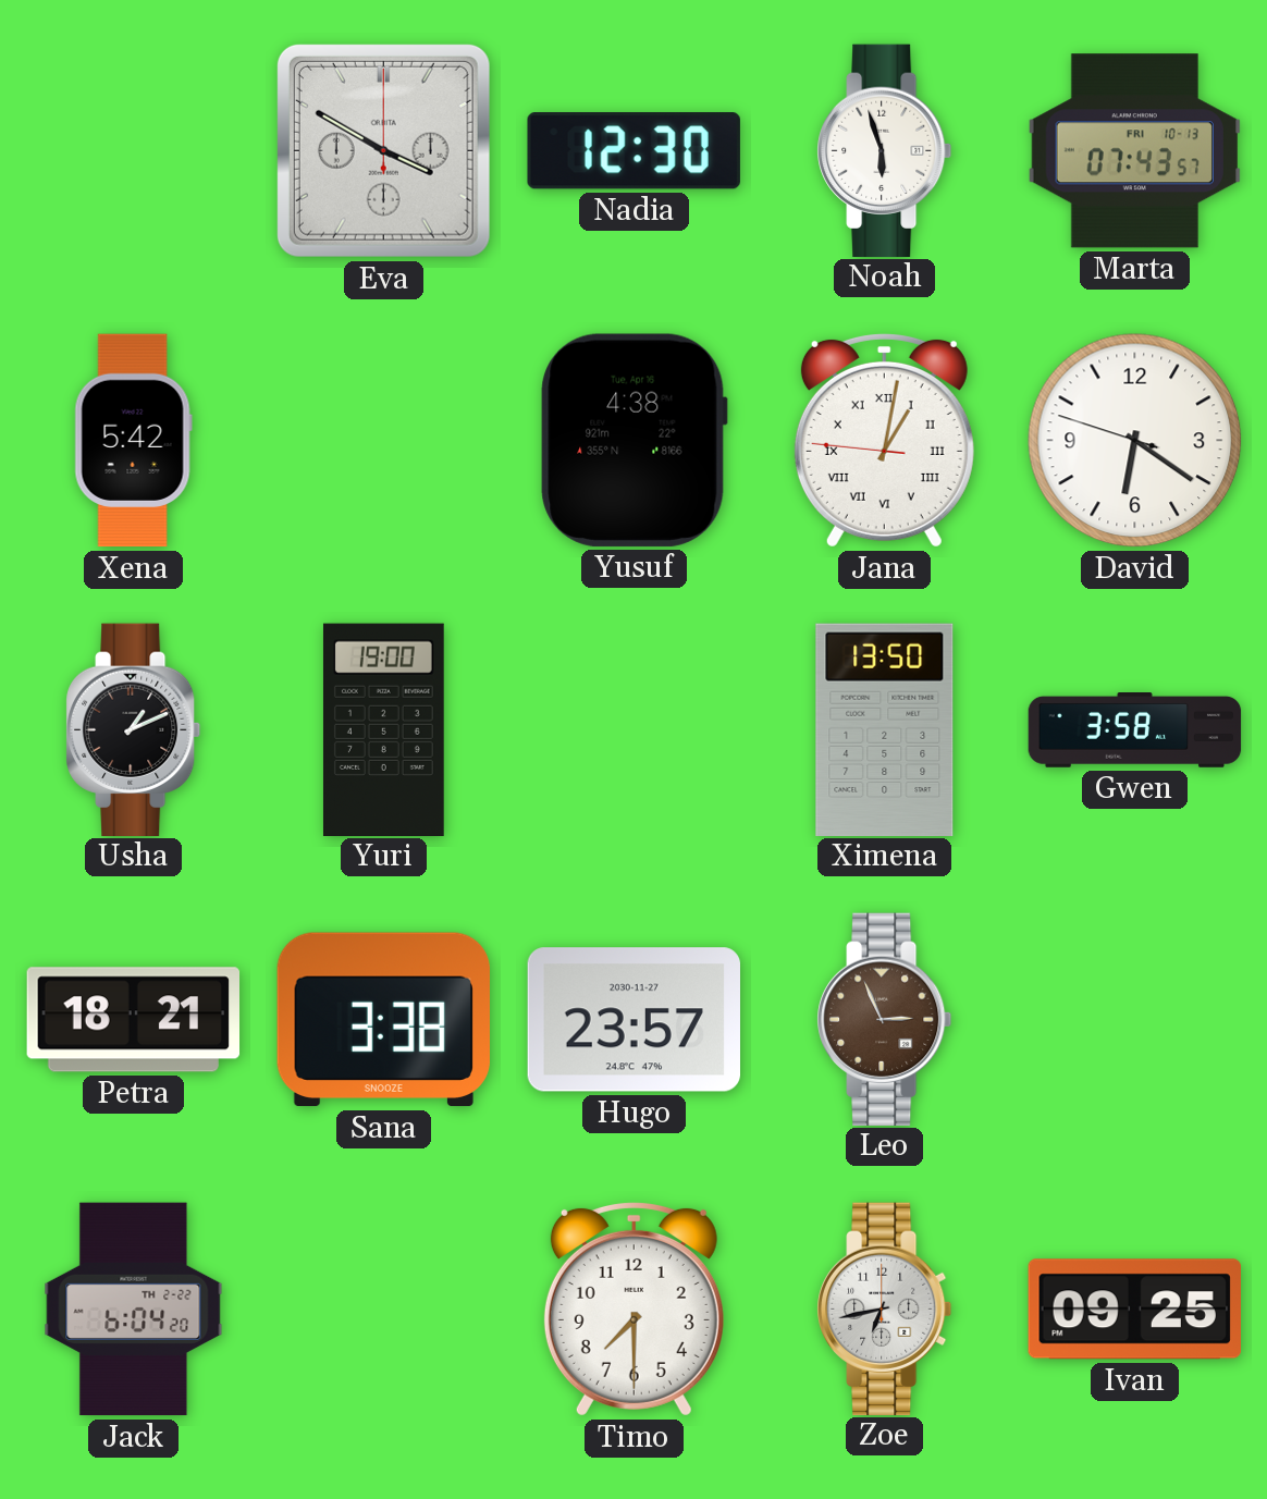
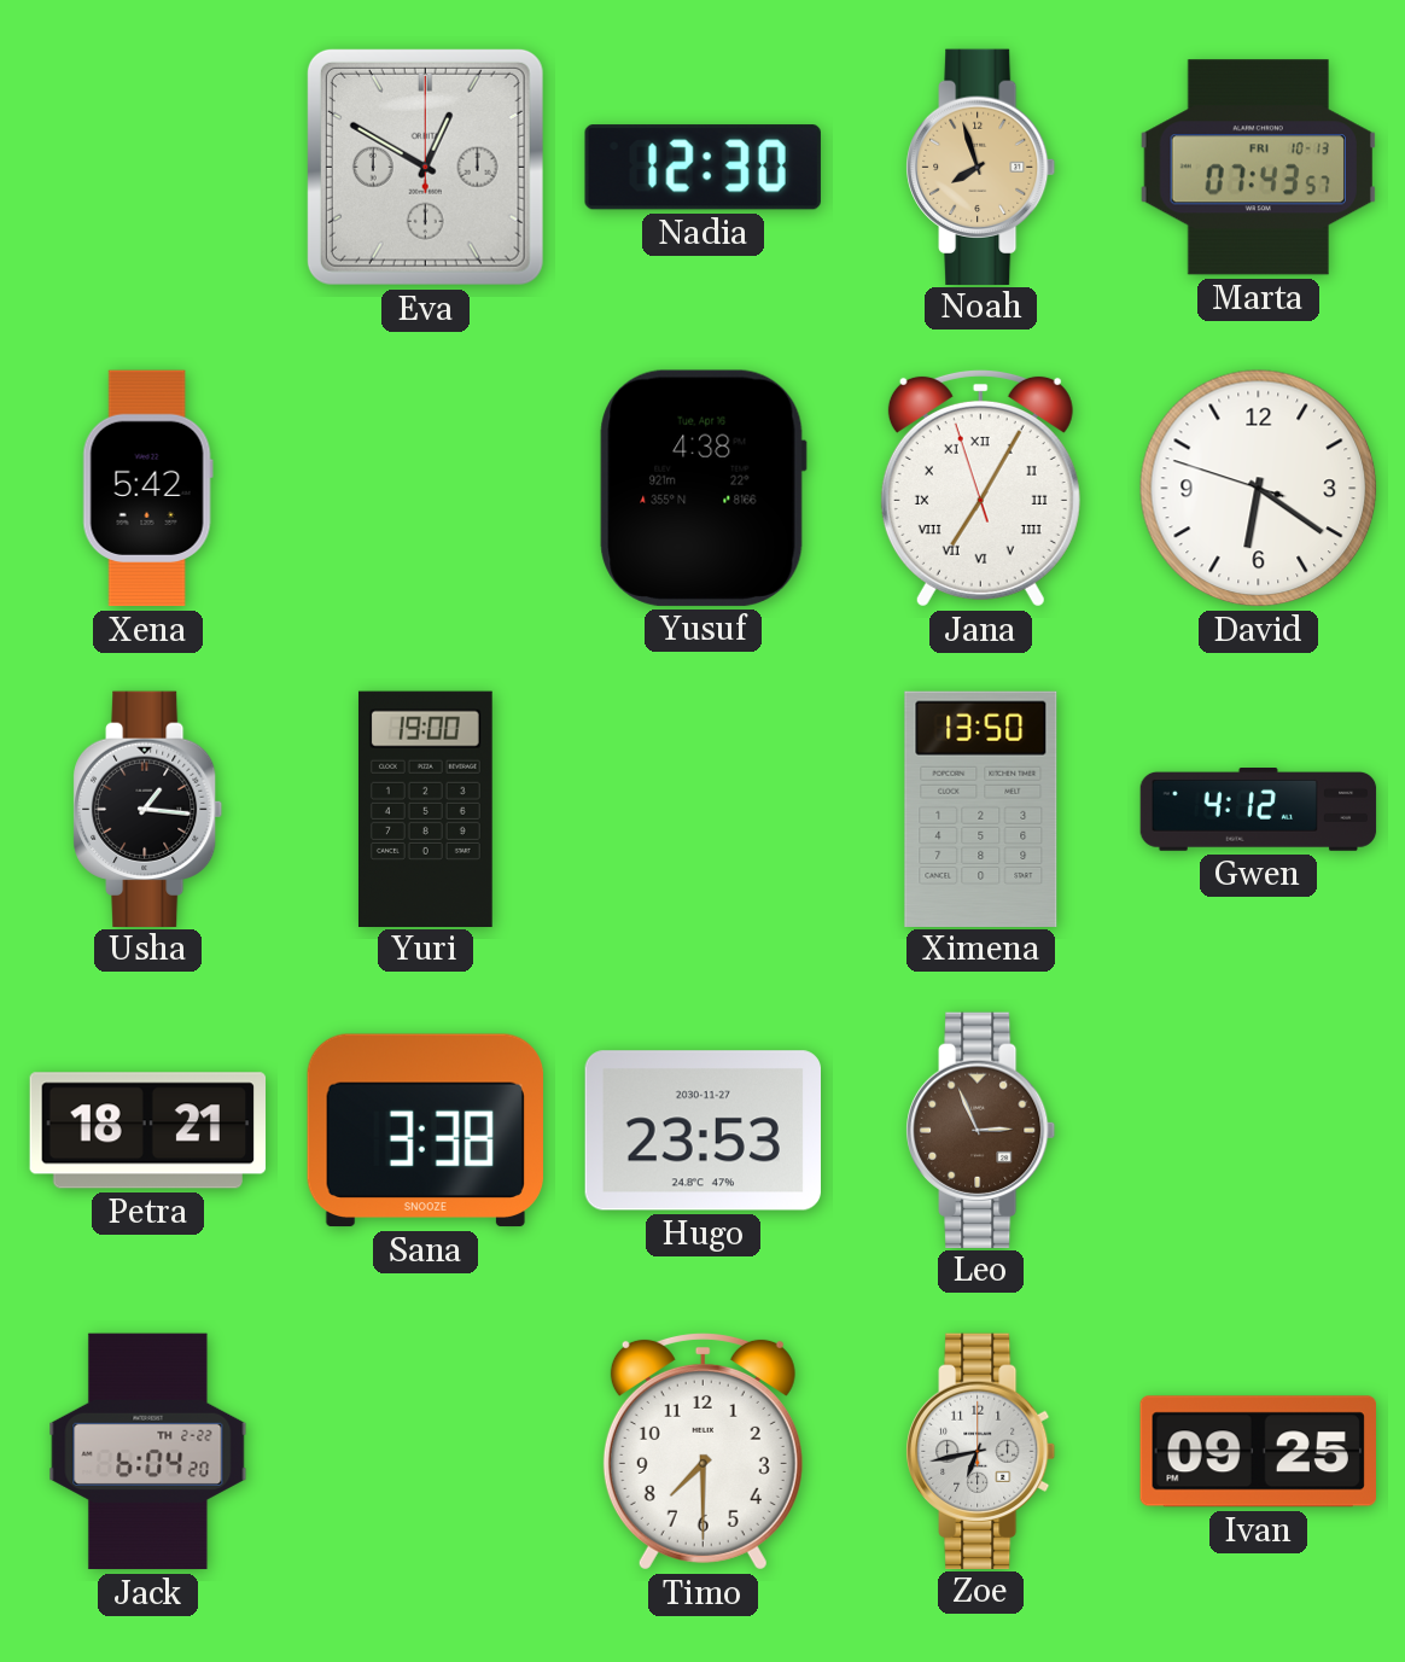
Eva: 3:50 -> 12:50 (425, 167)
Noah: 5:57 -> 7:57 (981, 167)
Noah dial: white -> champagne (981, 167)
Jana: 1:01 -> 7:04 (980, 488)
Usha: 1:11 -> 1:16 (148, 809)
Gwen: 3:58 -> 4:12 (1259, 810)
Hugo: 23:57 -> 23:53 (702, 1131)
